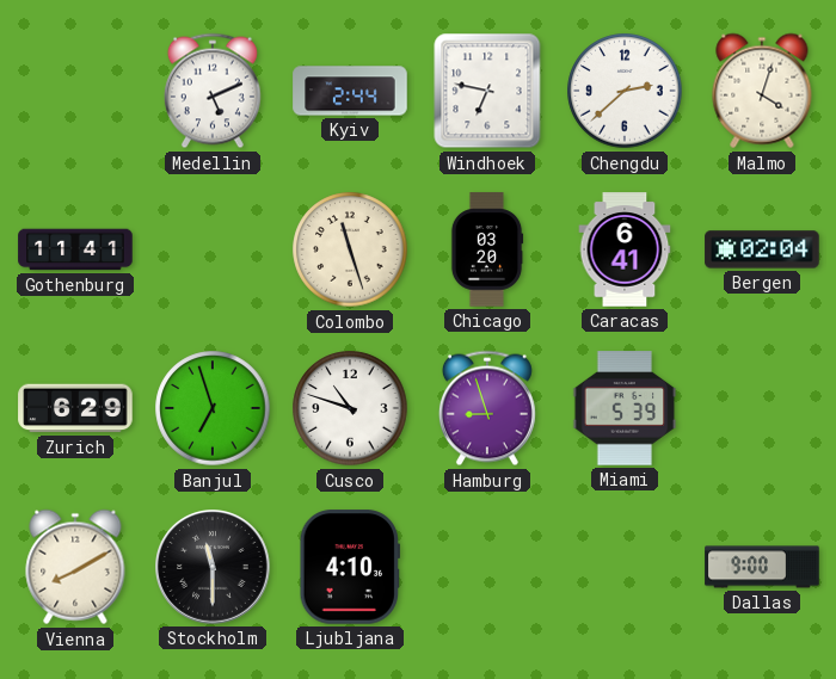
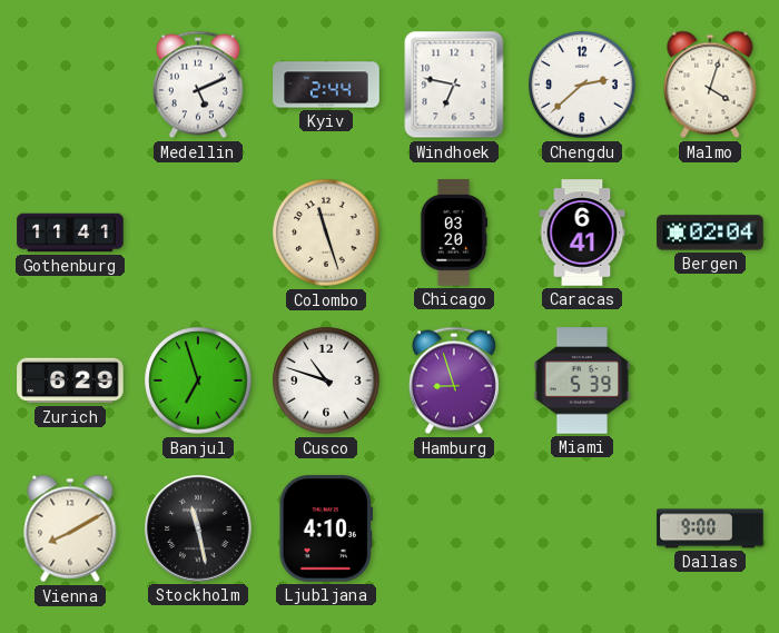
Stockholm: 11:30 -> 11:28 (199, 530)
